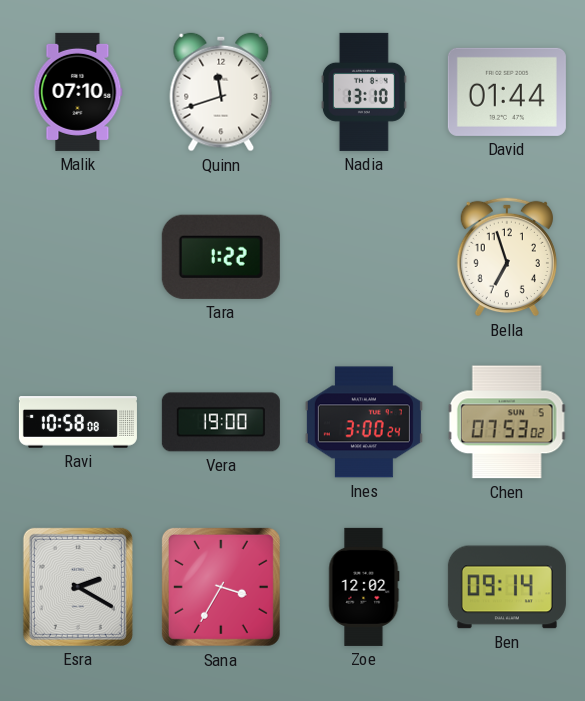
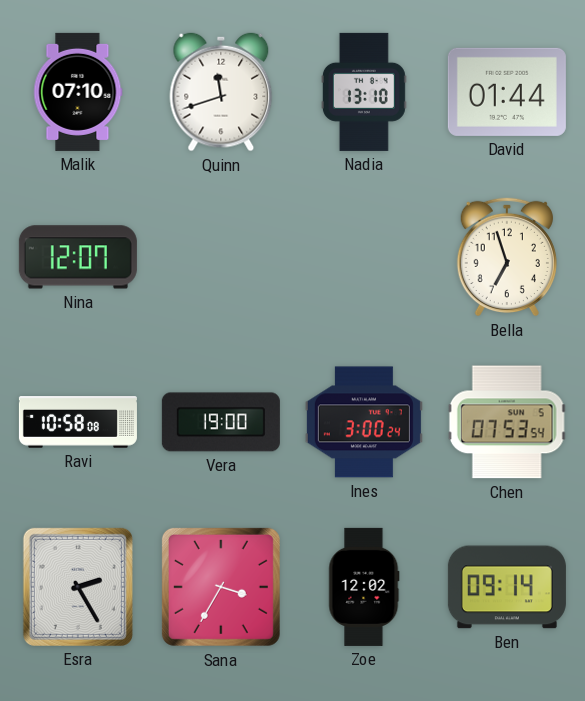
Nina: none -> 12:07 (78, 257)
Tara: 1:22 -> none (221, 257)
Chen: 07:53:02 -> 07:53:54 (507, 422)
Esra: 2:20 -> 2:25 (78, 587)
